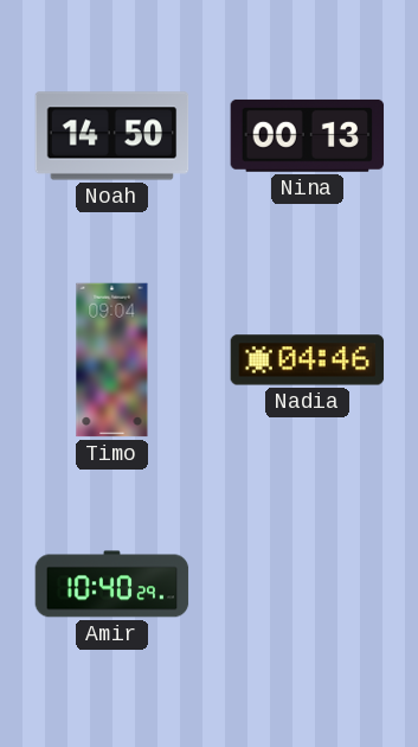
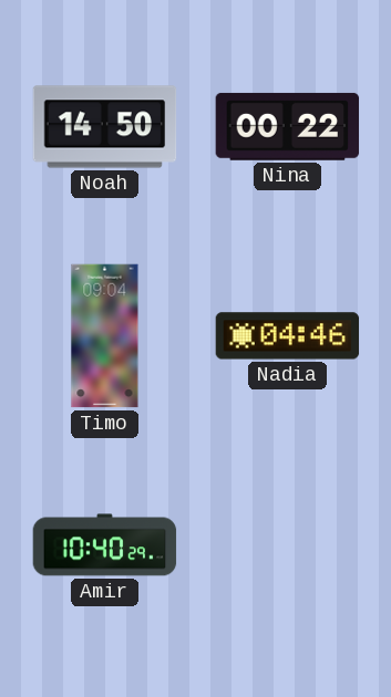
Nina: 00:13 -> 00:22 (288, 126)
